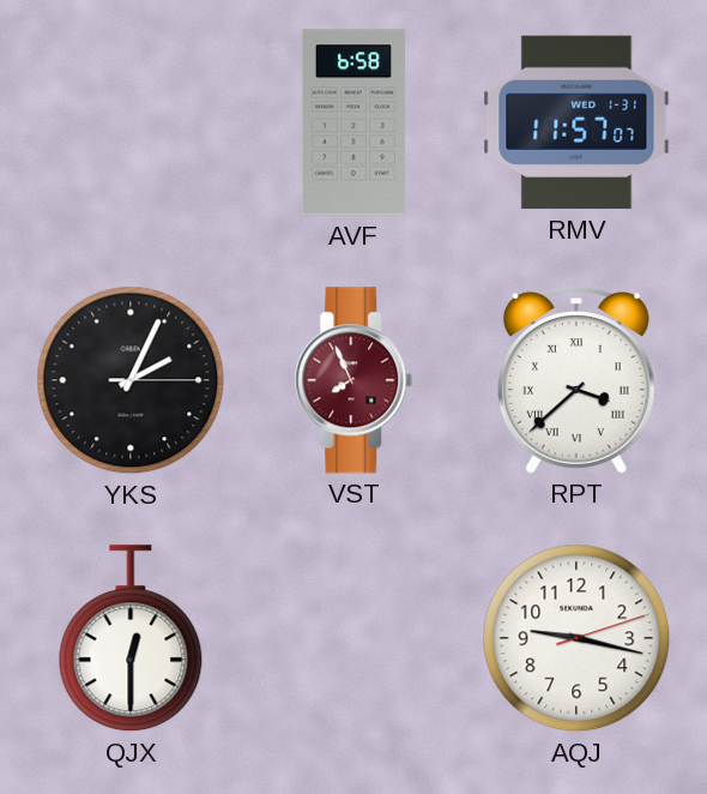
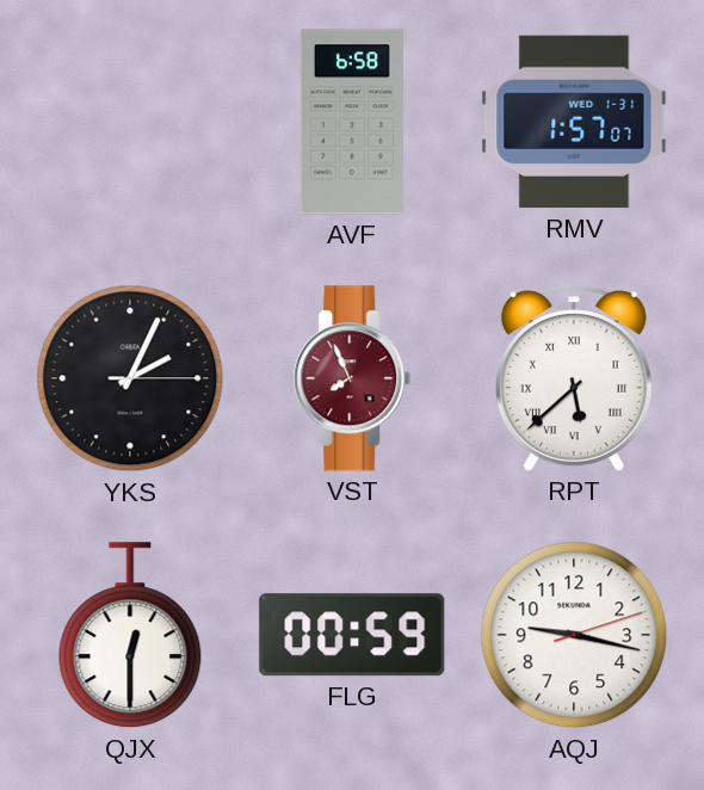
RMV: 11:57 -> 1:57 (574, 122)
RPT: 3:38 -> 5:38 (574, 378)
FLG: none -> 00:59 (352, 635)
